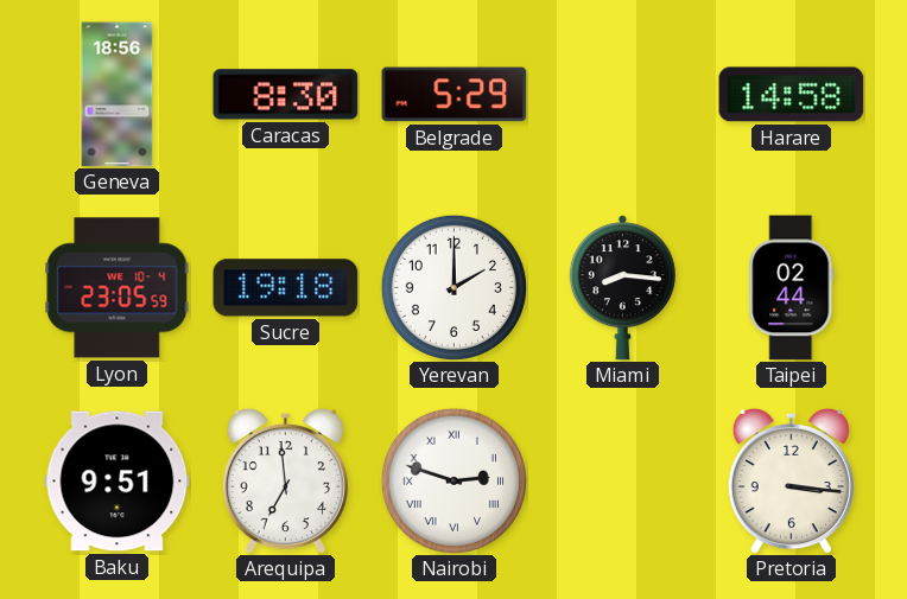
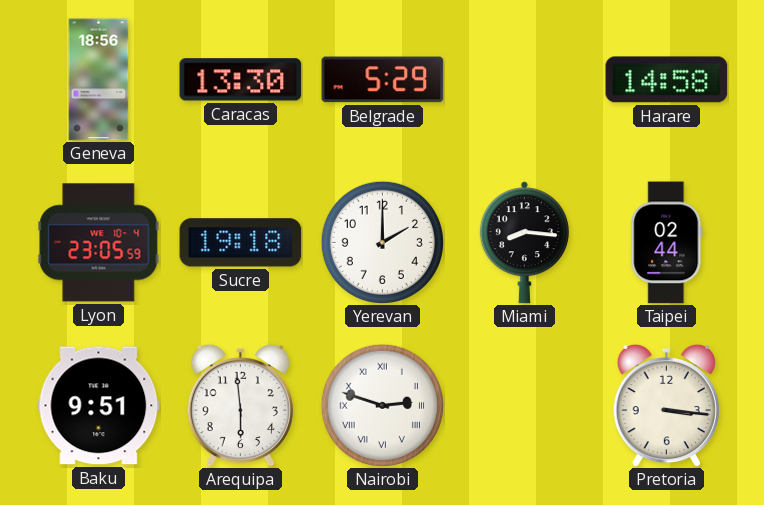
Caracas: 8:30 -> 13:30 (241, 80)
Arequipa: 6:59 -> 5:59 (240, 405)
